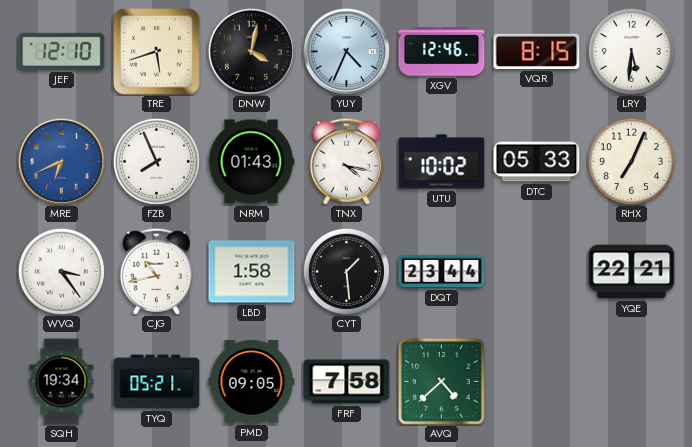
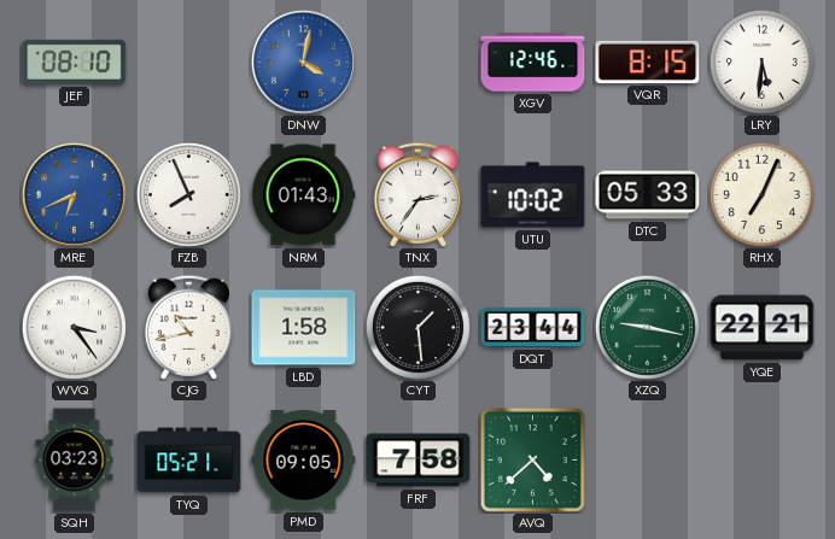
JEF: 12:10 -> 08:10 (75, 61)
TRE: 5:42 -> none (157, 52)
DNW dial: black -> blue (303, 61)
YUY: 4:34 -> none (346, 51)
TNX: 4:17 -> 2:36 (417, 194)
XZQ: none -> 9:17 (647, 327)
SQH: 19:34 -> 03:23 (75, 461)
